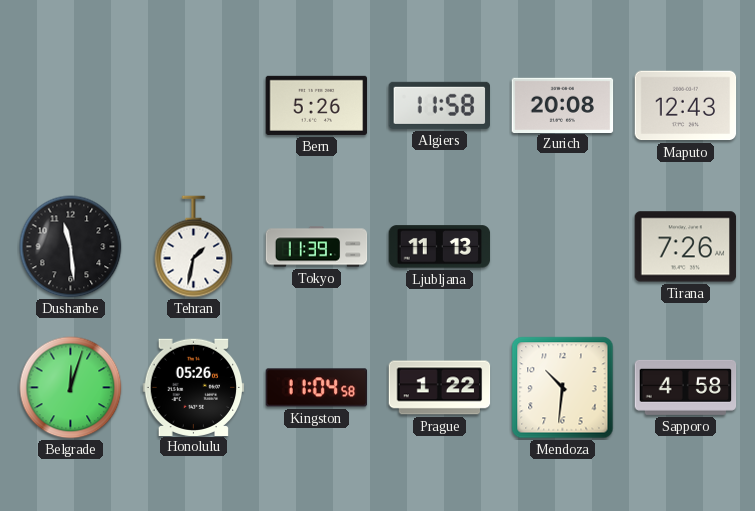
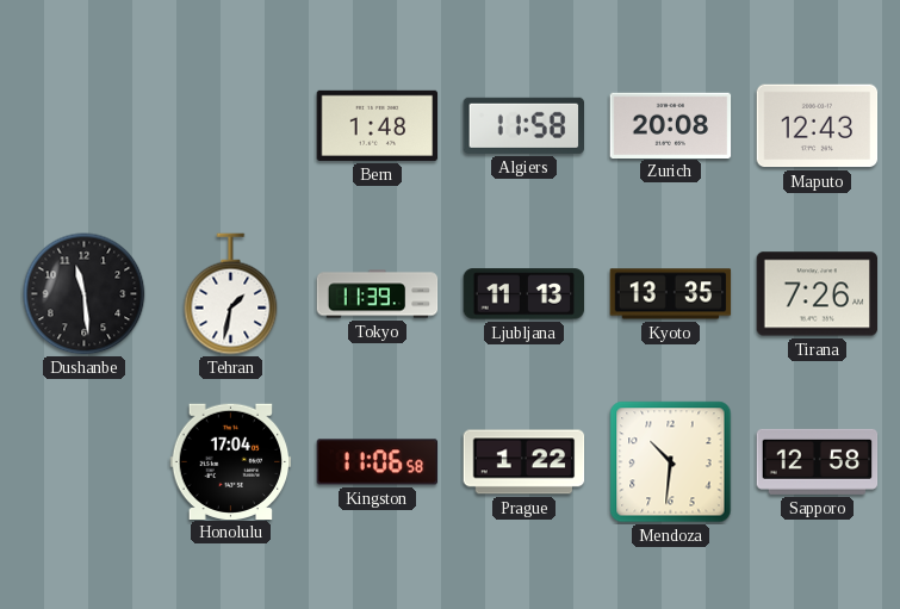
Bern: 5:26 -> 1:48 (378, 125)
Kyoto: none -> 13:35 (671, 294)
Belgrade: 12:03 -> none (71, 388)
Honolulu: 05:26 -> 17:04 (231, 461)
Kingston: 11:04 -> 11:06 (378, 462)
Sapporo: 4:58 -> 12:58 (818, 461)
